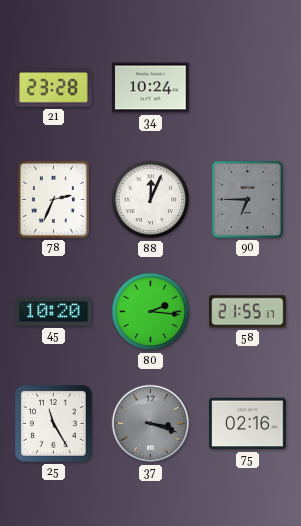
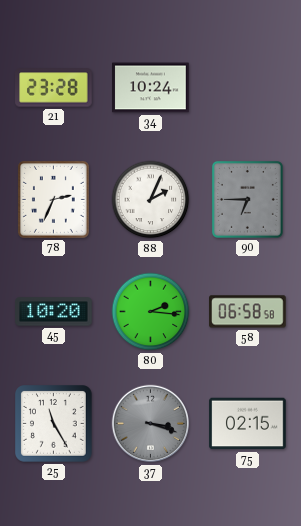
88: 12:04 -> 2:04 (151, 200)
58: 21:55 -> 06:58 (248, 312)
75: 02:16 -> 02:15 (248, 424)
